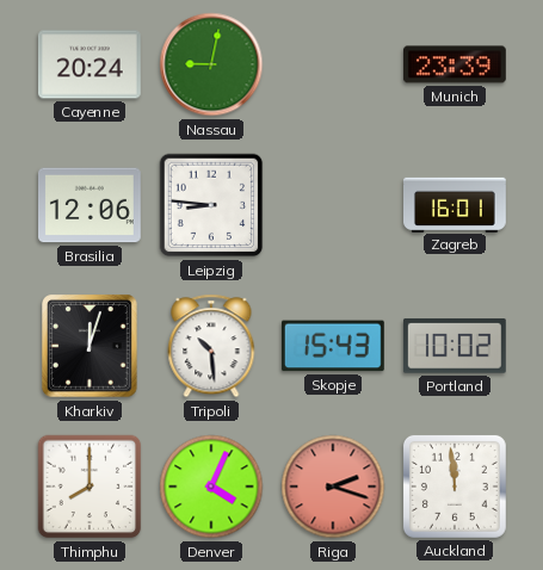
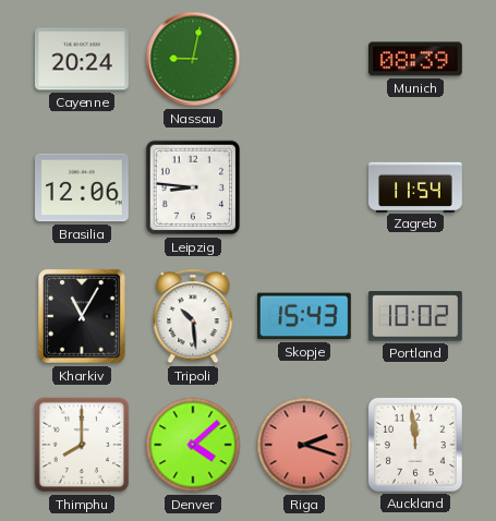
Munich: 23:39 -> 08:39 (415, 59)
Zagreb: 16:01 -> 11:54 (415, 186)
Kharkiv: 12:03 -> 11:05 (83, 316)
Denver: 4:04 -> 4:08 (193, 445)
